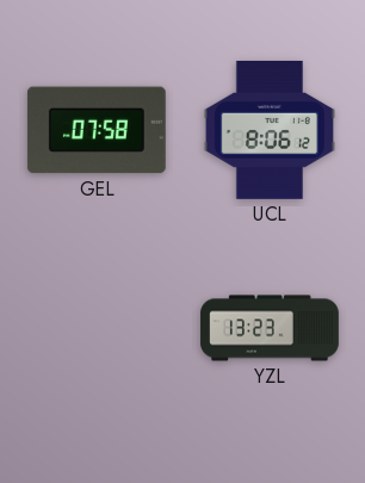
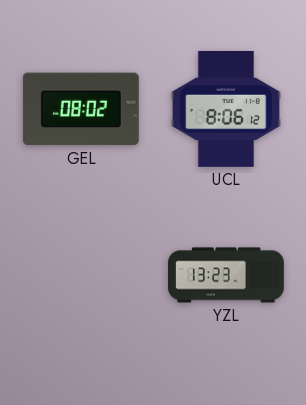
GEL: 07:58 -> 08:02 (81, 109)
